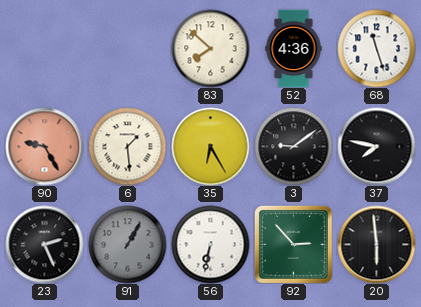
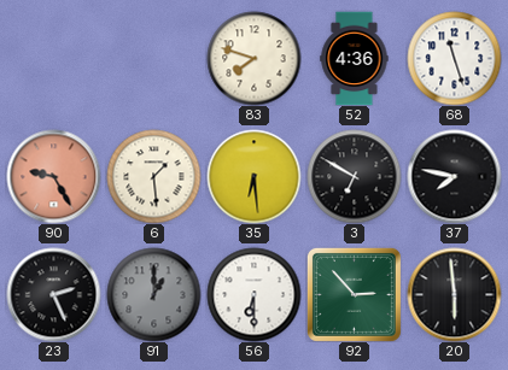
83: 7:52 -> 7:48 (253, 58)
35: 6:25 -> 6:29 (253, 176)
3: 9:09 -> 6:50 (354, 176)
91: 1:05 -> 1:00 (153, 294)
56: 6:32 -> 6:30 (253, 294)
